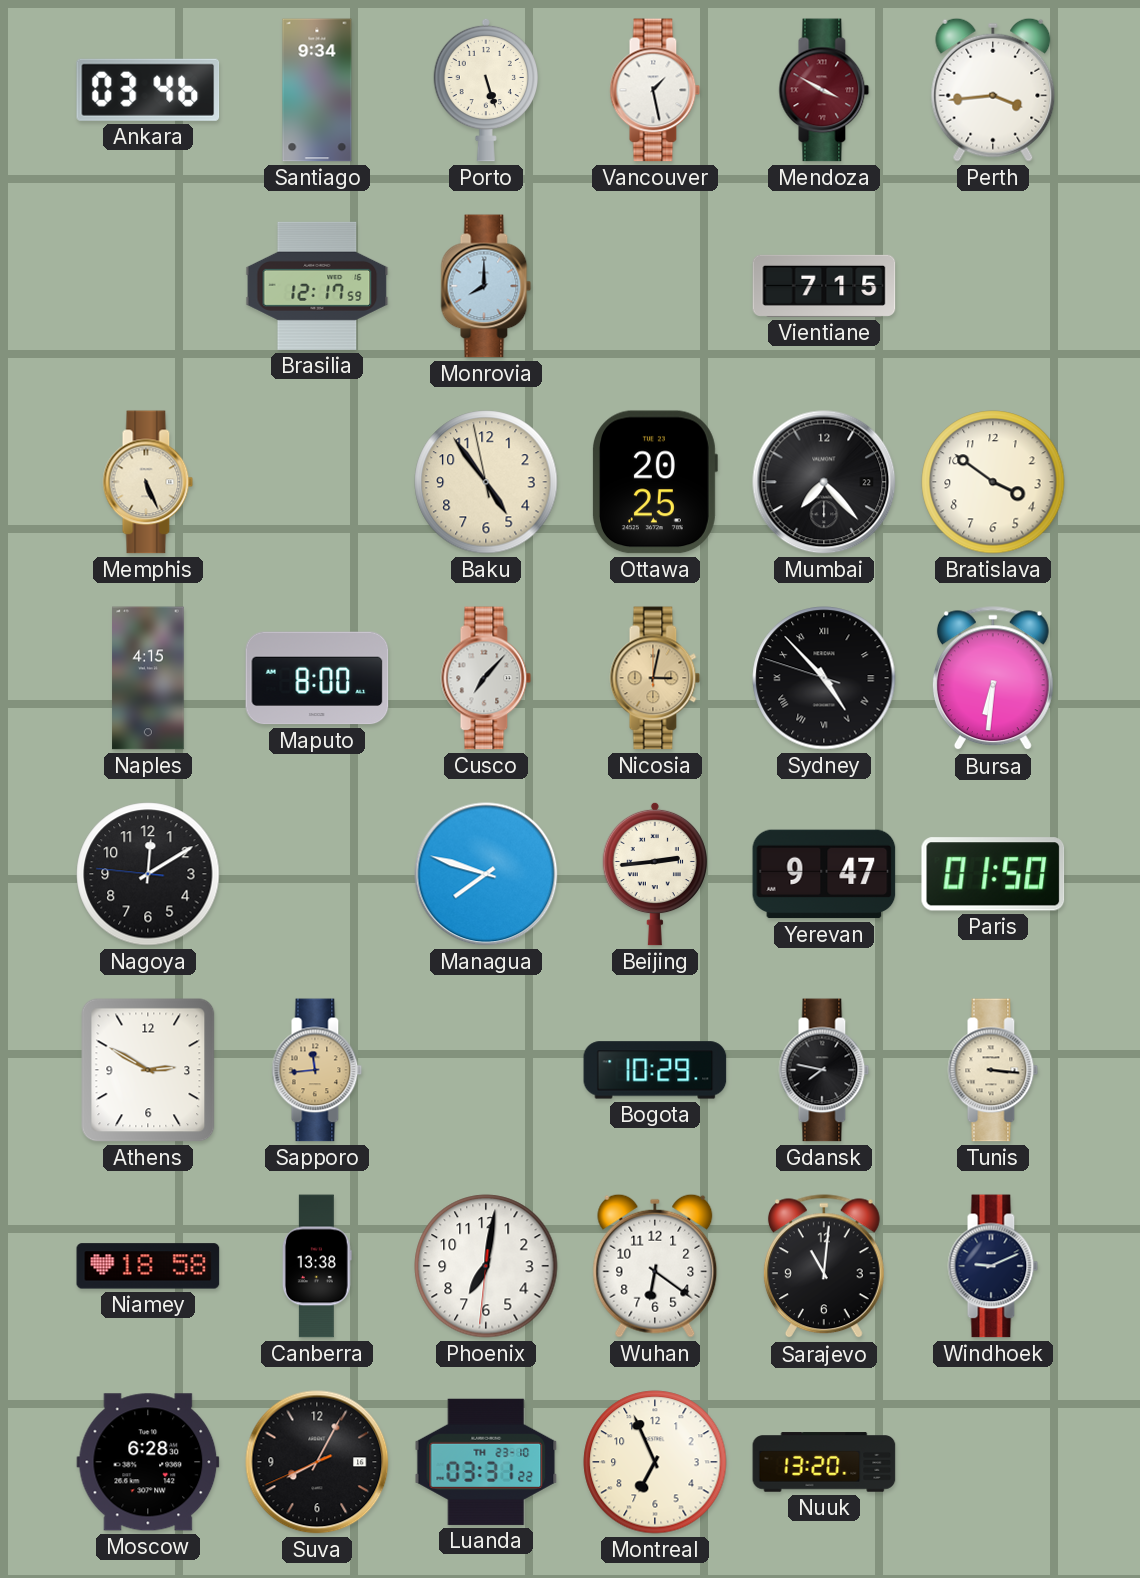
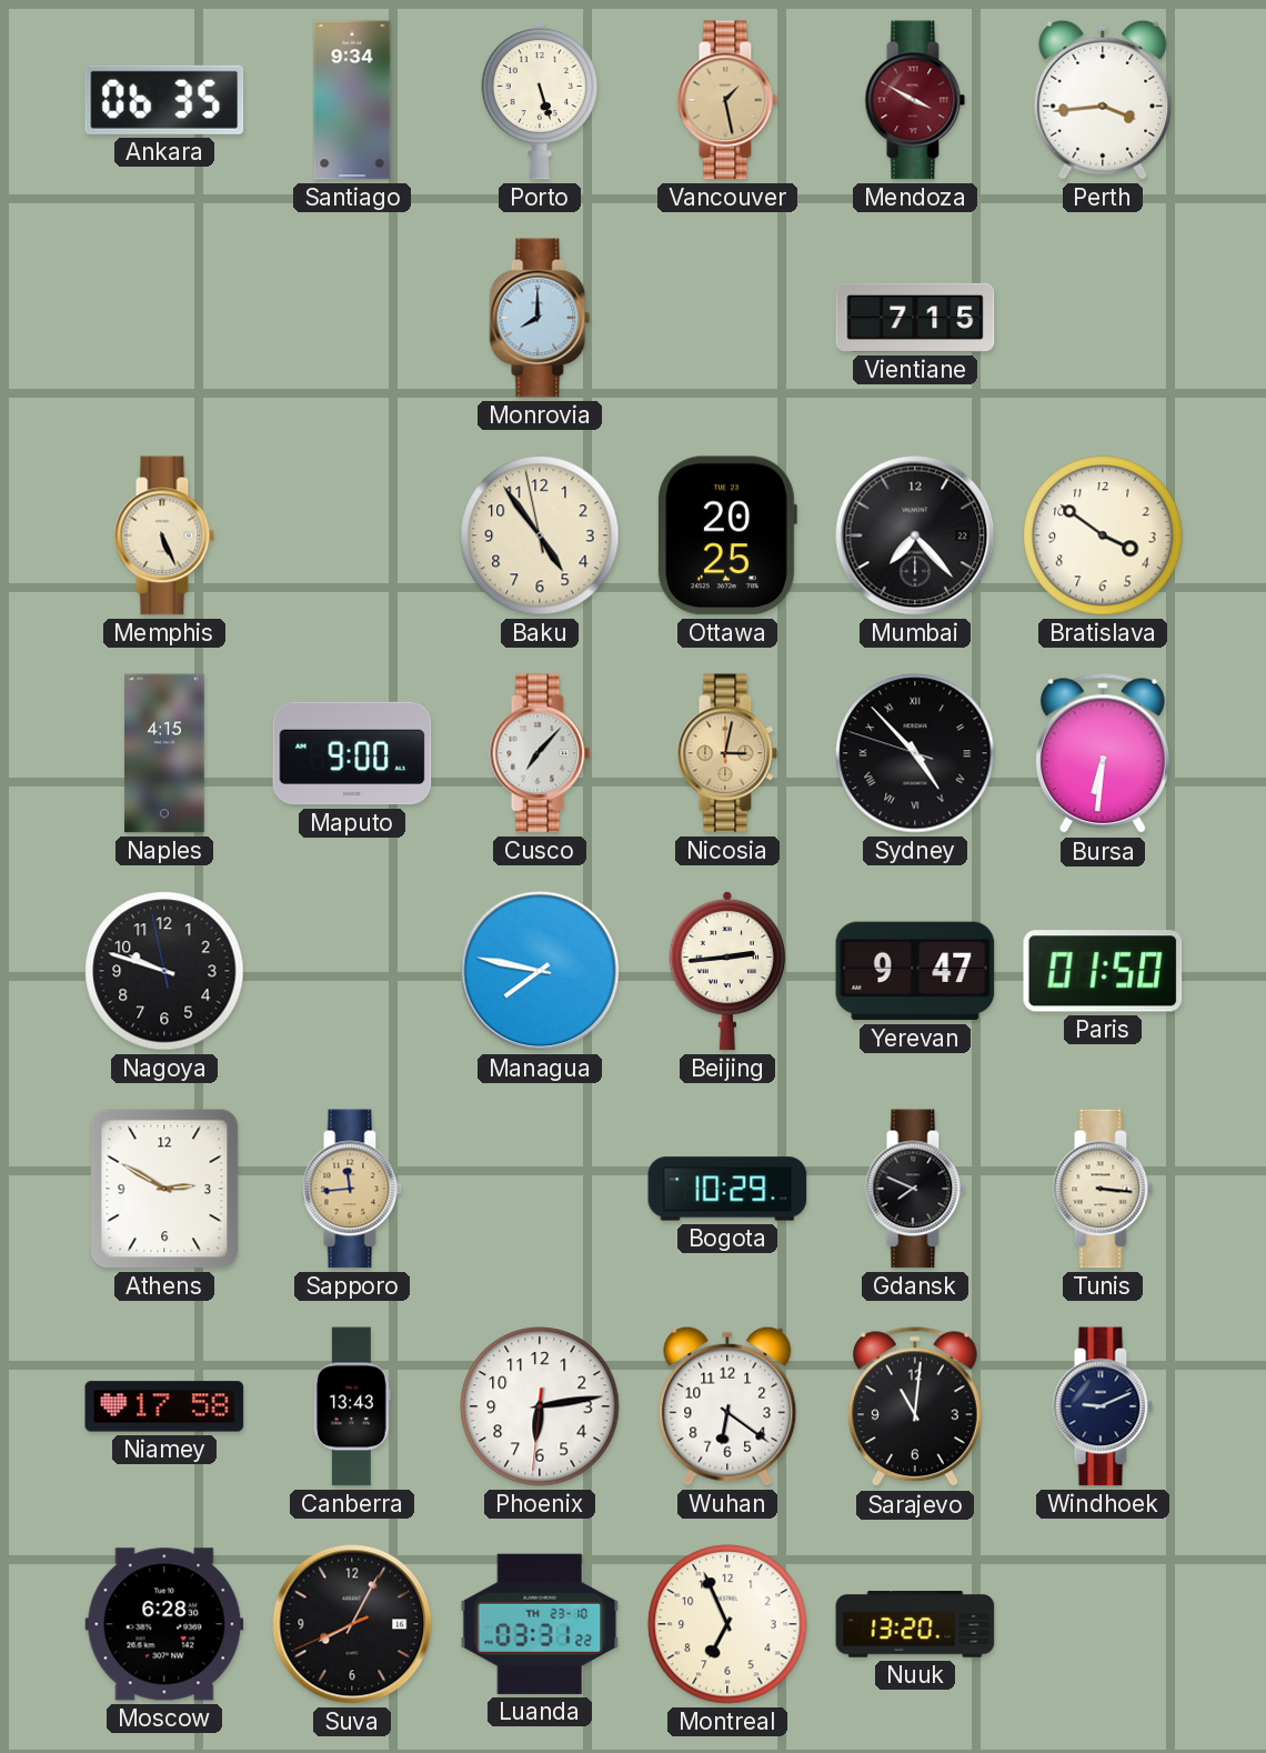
Ankara: 03:46 -> 06:35 (164, 100)
Vancouver dial: white -> champagne (727, 100)
Brasilia: 12:17 -> none (317, 286)
Maputo: 8:00 -> 9:00 (352, 753)
Nagoya: 12:09 -> 9:47 (164, 971)
Managua: 7:48 -> 7:47 (540, 971)
Gdansk: 7:47 -> 7:49 (915, 1189)
Niamey: 18:58 -> 17:58 (164, 1406)
Canberra: 13:38 -> 13:43 (352, 1406)
Phoenix: 7:01 -> 6:13 (540, 1406)
